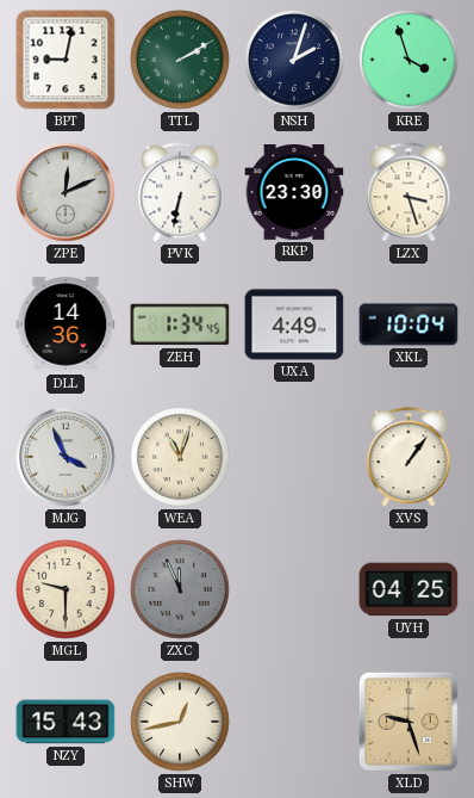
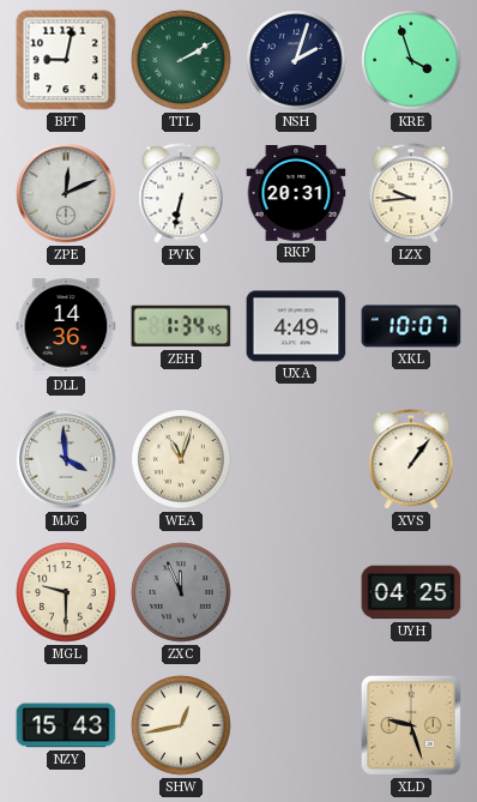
RKP: 23:30 -> 20:31 (296, 194)
LZX: 3:27 -> 9:44 (411, 193)
XKL: 10:04 -> 10:07 (411, 326)
MJG: 3:56 -> 3:59 (66, 459)
